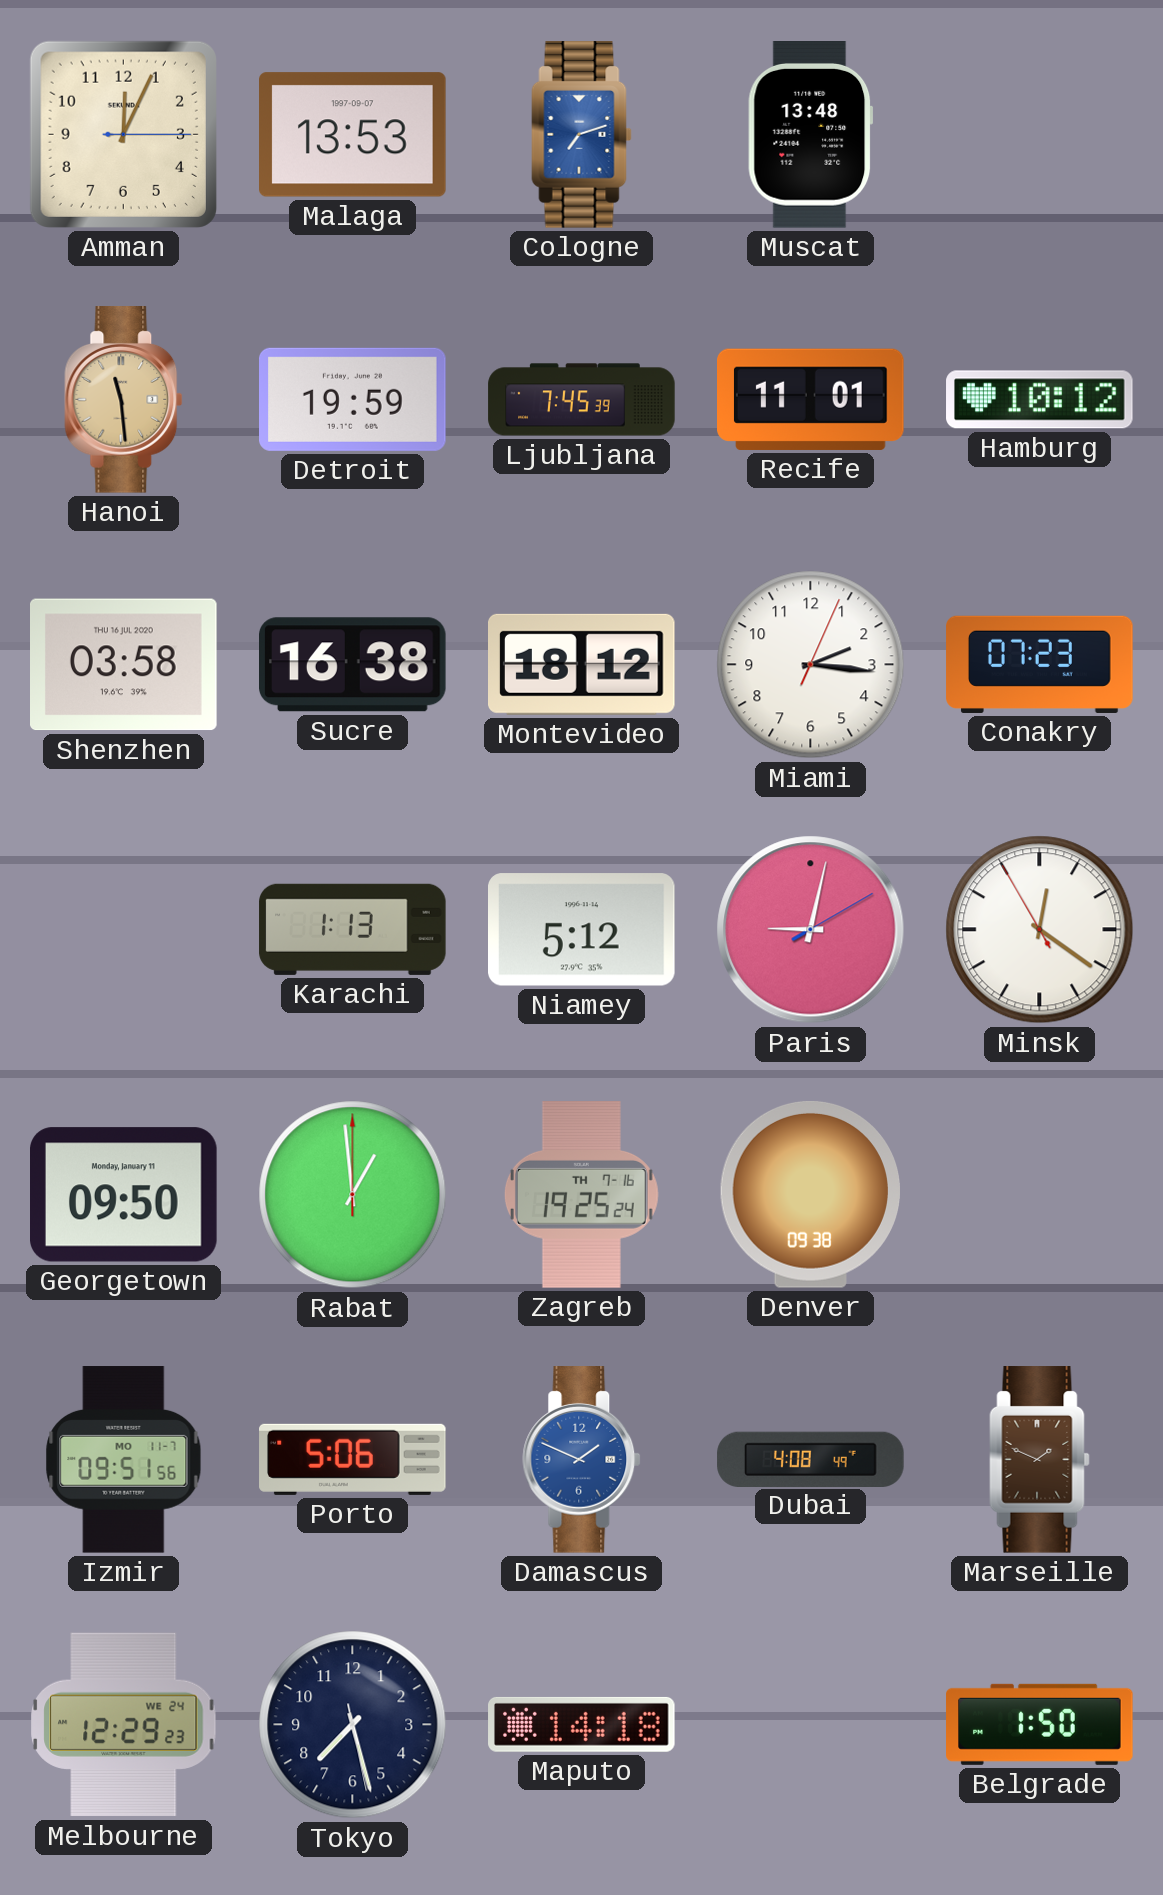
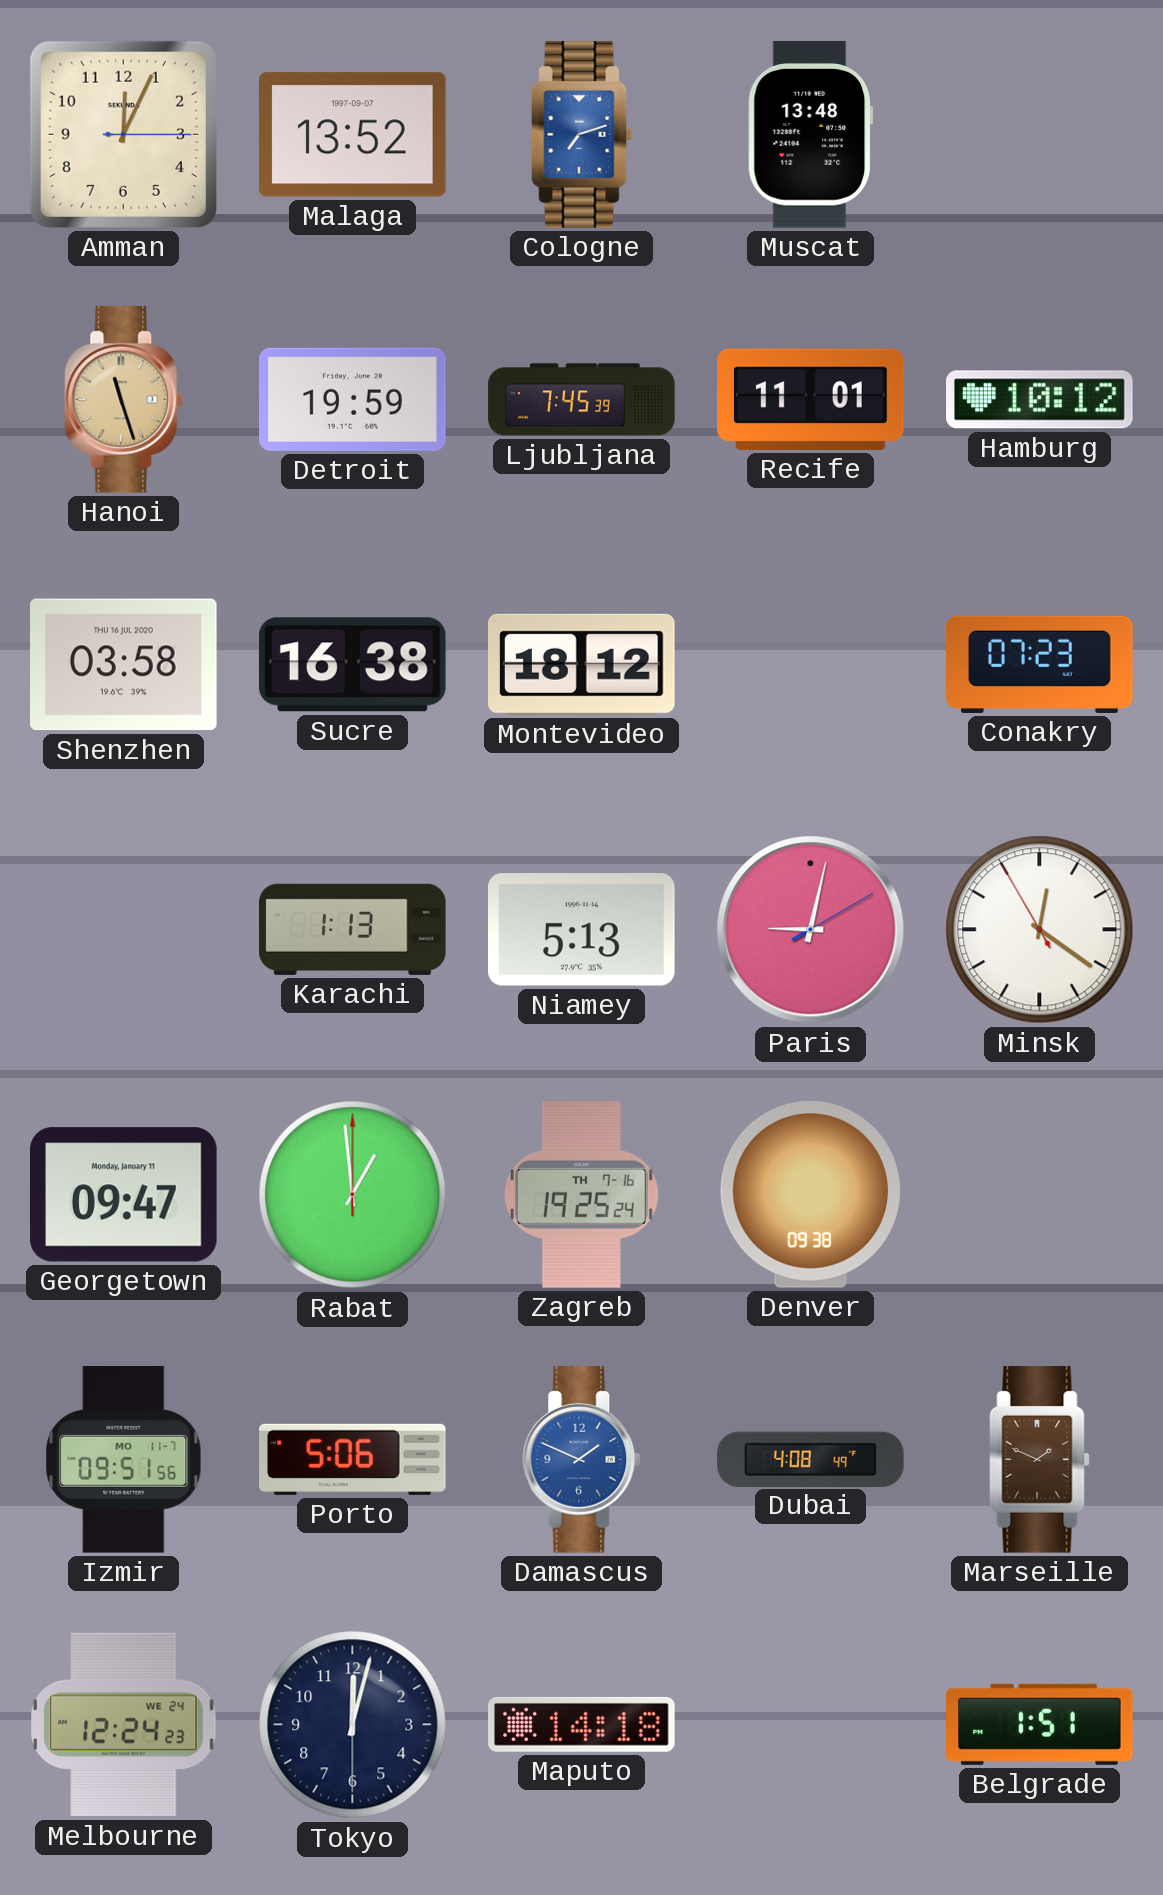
Malaga: 13:53 -> 13:52 (353, 135)
Hanoi: 11:29 -> 11:27 (124, 400)
Miami: 2:16 -> none (811, 665)
Niamey: 5:12 -> 5:13 (582, 930)
Georgetown: 09:50 -> 09:47 (124, 1195)
Melbourne: 12:29 -> 12:24 (124, 1725)
Tokyo: 7:27 -> 12:02 (353, 1725)
Belgrade: 1:50 -> 1:51 (1040, 1724)
